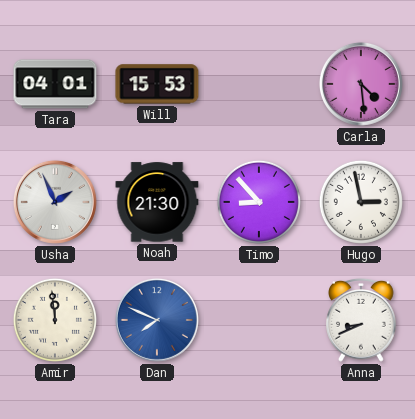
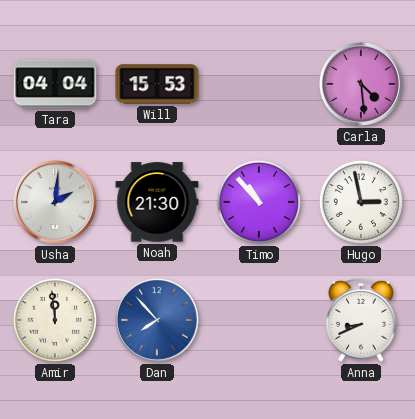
Tara: 04:01 -> 04:04 (55, 84)
Usha: 1:56 -> 2:01 (55, 202)
Timo: 8:53 -> 10:53 (259, 202)
Dan: 7:49 -> 7:53 (157, 320)
